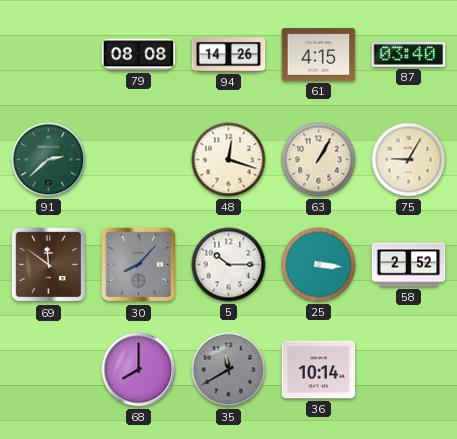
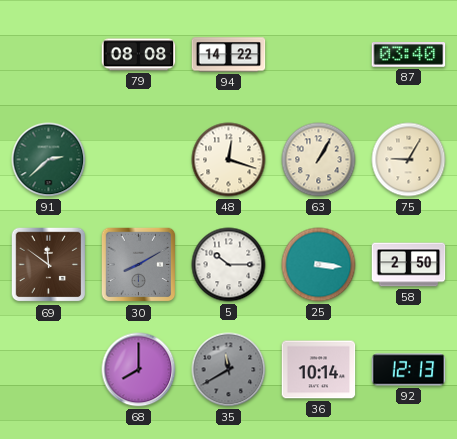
94: 14:26 -> 14:22 (229, 55)
61: 4:15 -> none (319, 55)
30: 8:07 -> 8:10 (139, 265)
58: 2:52 -> 2:50 (409, 265)
92: none -> 12:13 (409, 370)
